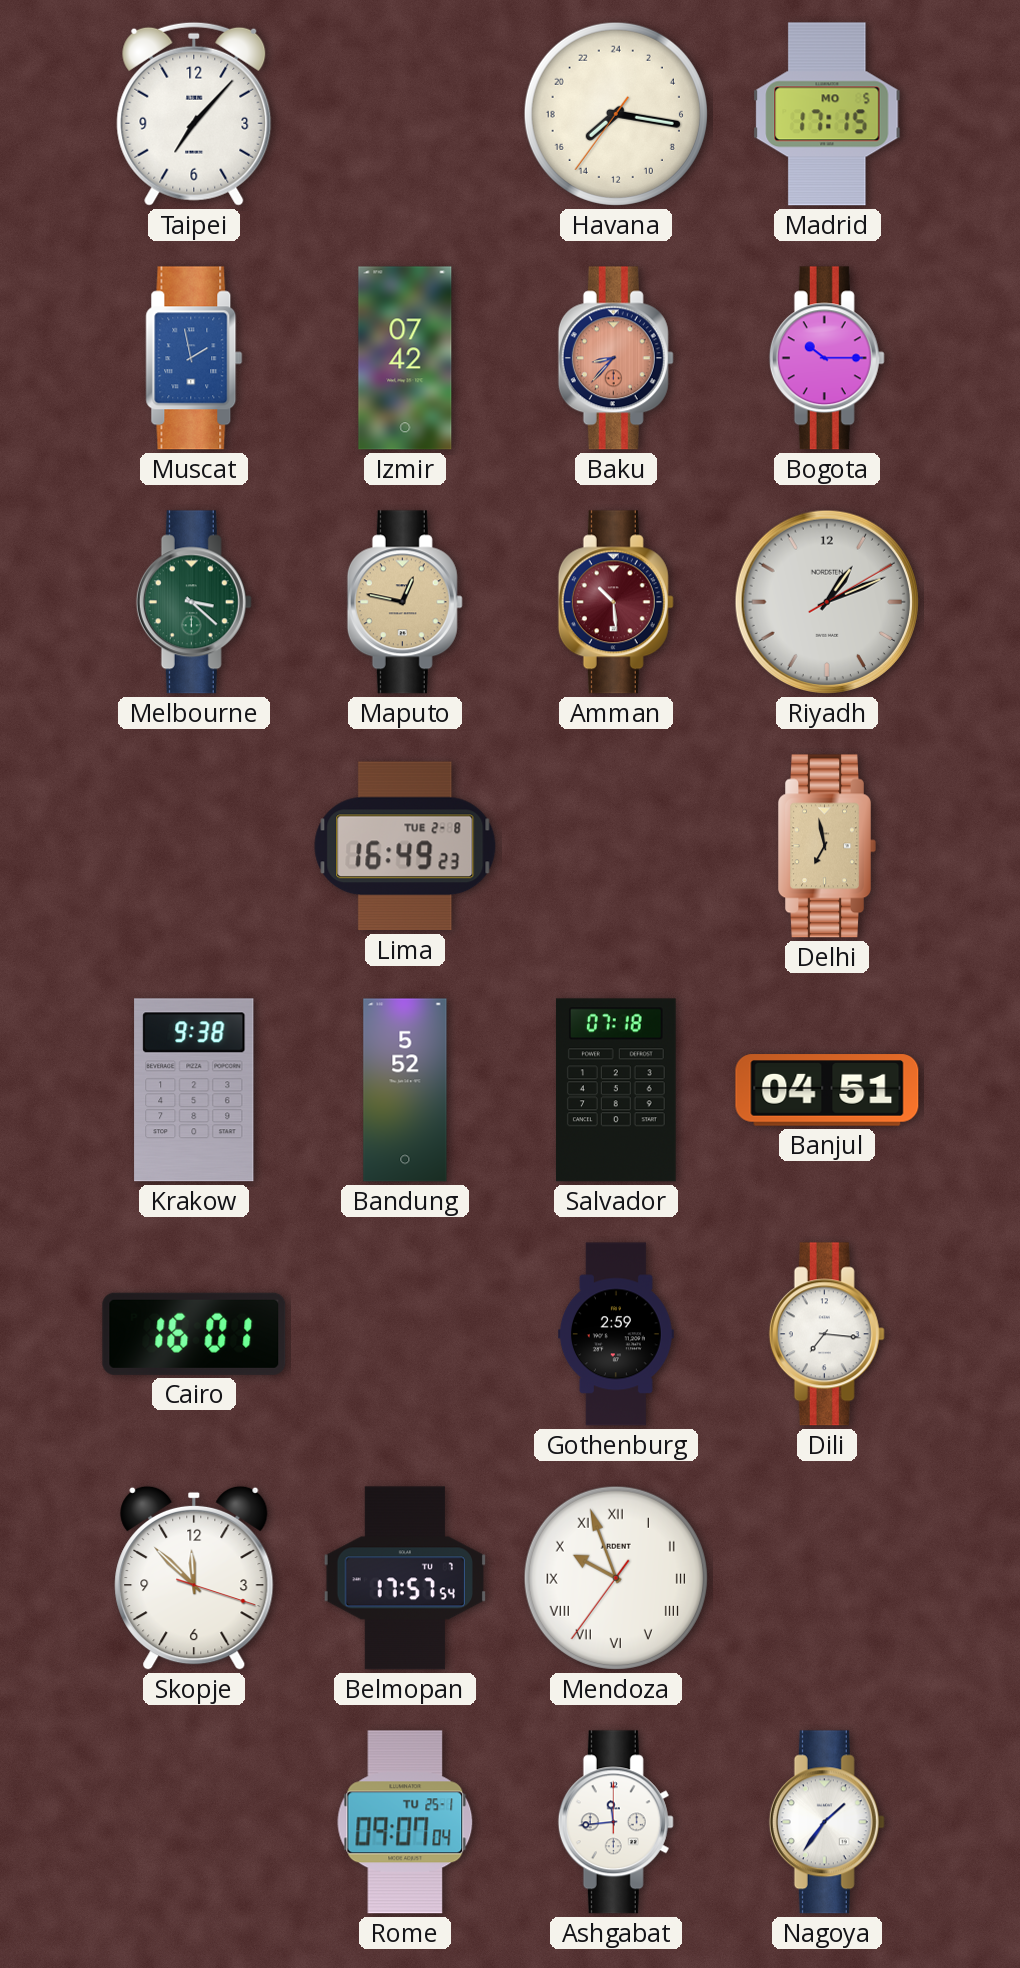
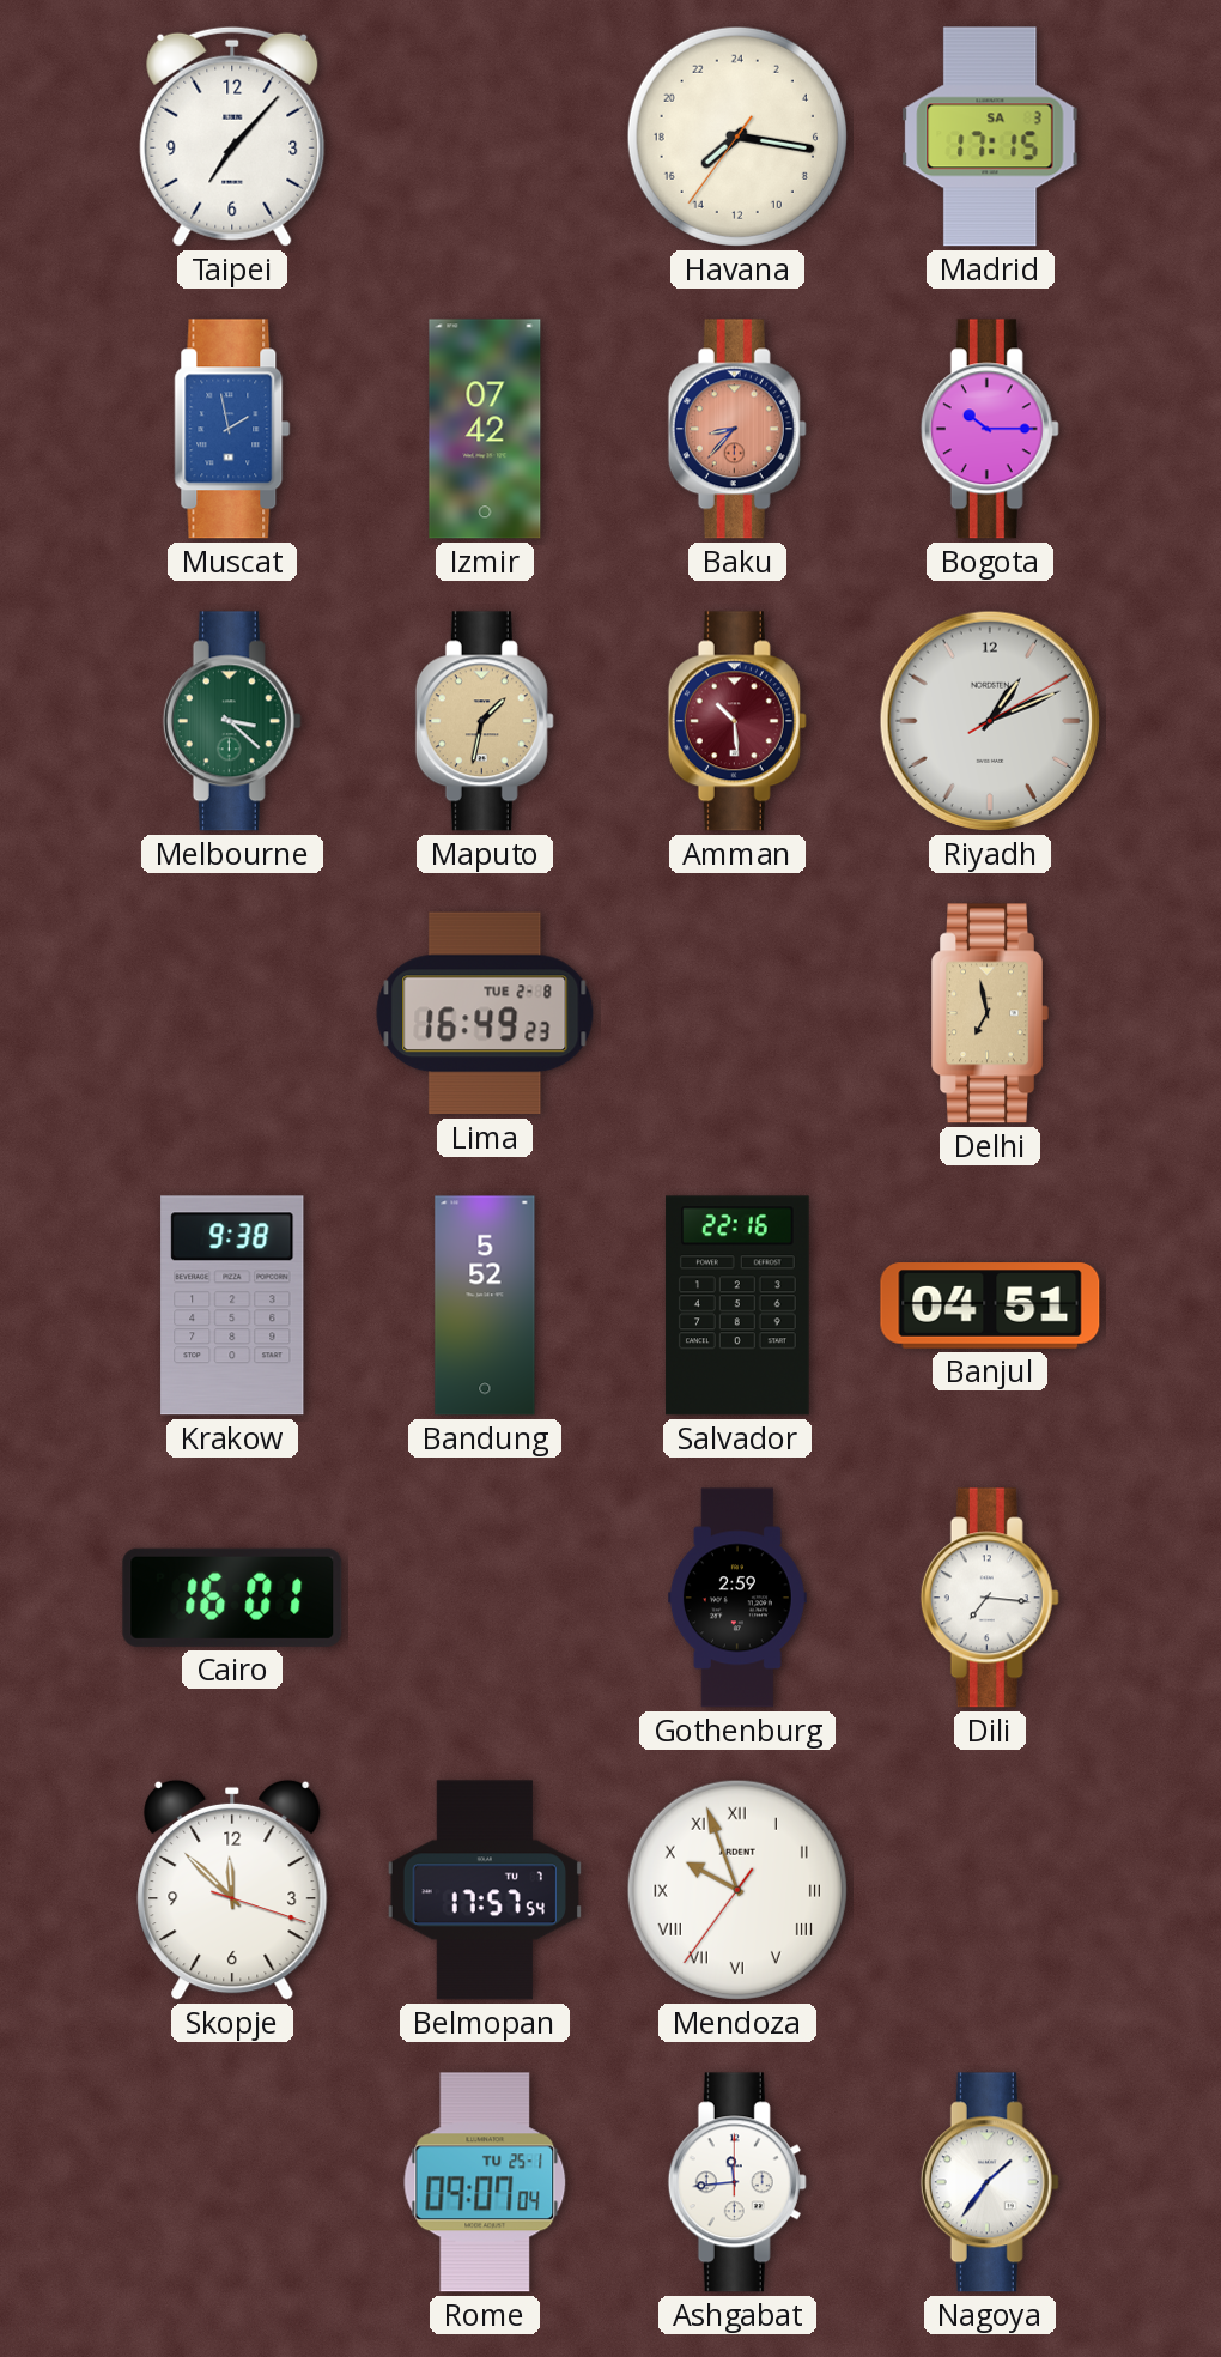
Madrid date: MO 5 -> SA 3 (990, 137)
Maputo: 12:47 -> 1:32 (485, 721)
Salvador: 07:18 -> 22:16 (737, 1305)
